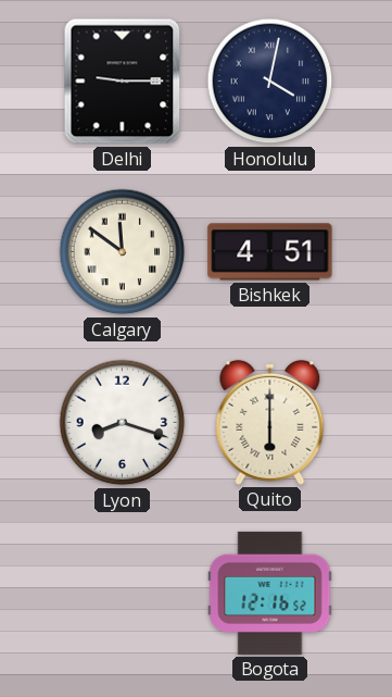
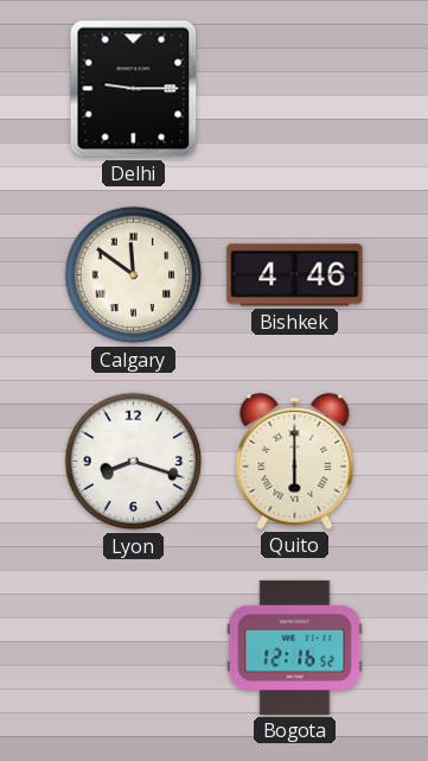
Honolulu: 4:02 -> none (270, 82)
Bishkek: 4:51 -> 4:46 (295, 275)
